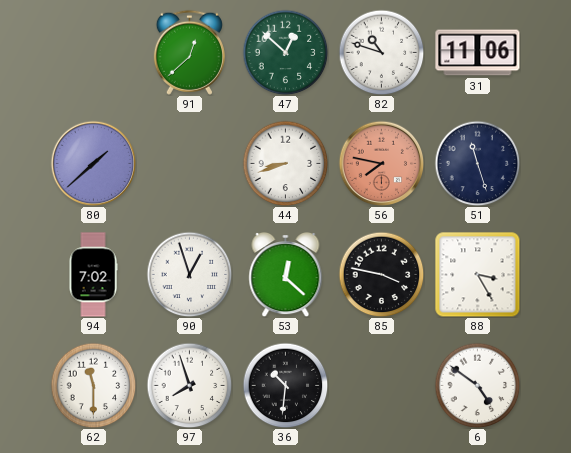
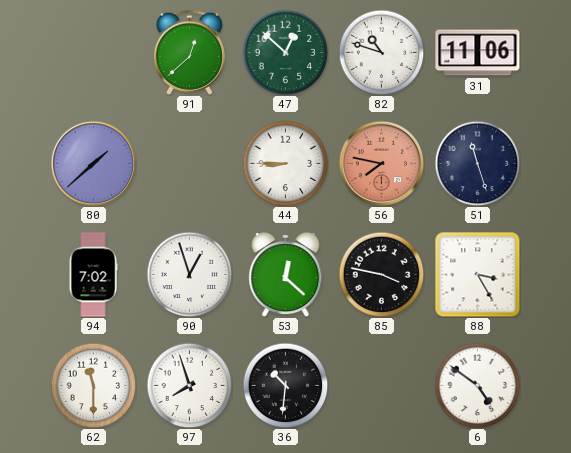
44: 8:42 -> 8:45 (285, 163)
